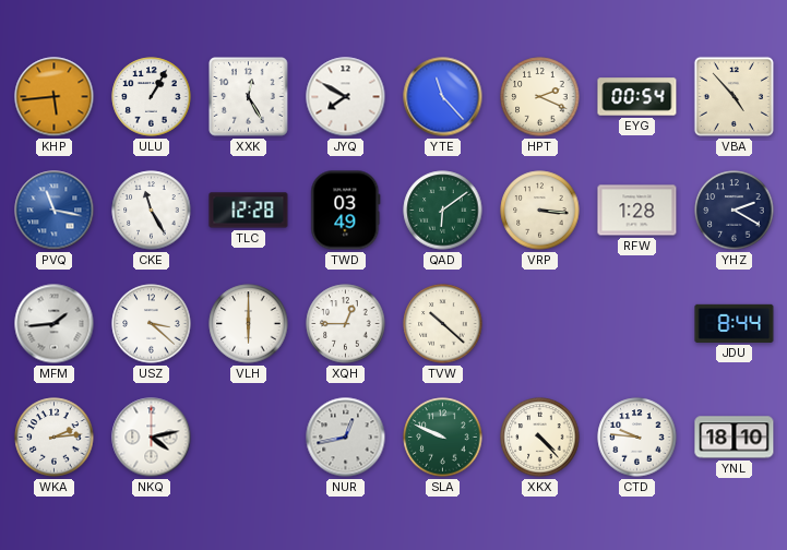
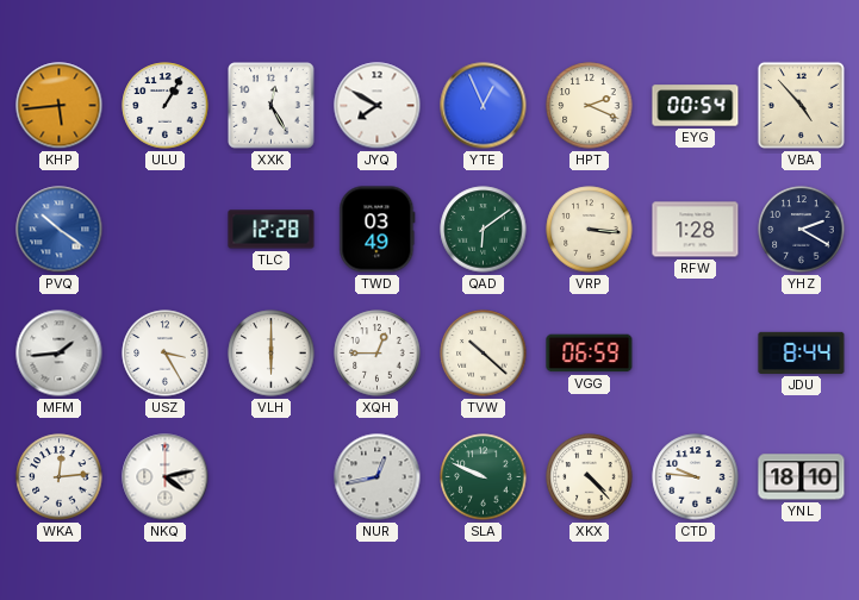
YTE: 11:23 -> 12:56 (484, 106)
PVQ: 11:17 -> 10:21 (60, 230)
CKE: 11:25 -> none (152, 211)
USZ: 3:22 -> 3:25 (166, 354)
VGG: none -> 06:59 (590, 354)
WKA: 2:14 -> 12:14 (60, 477)
